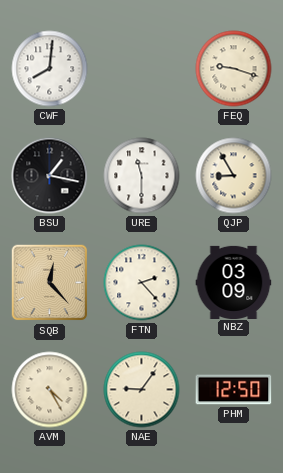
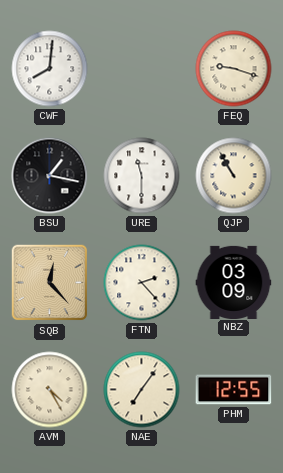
QJP: 8:55 -> 10:55 (234, 176)
NAE: 9:06 -> 7:06 (142, 390)
PHM: 12:50 -> 12:55 (234, 390)
